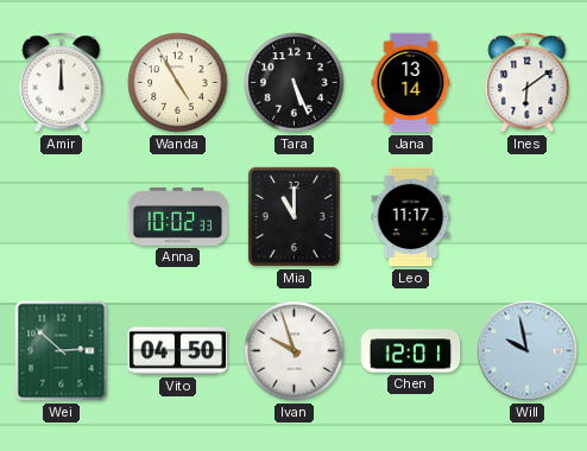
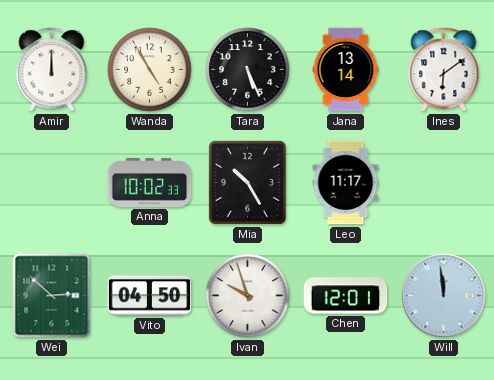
Mia: 11:00 -> 10:25 (247, 182)
Will: 9:58 -> 11:59 (444, 296)
